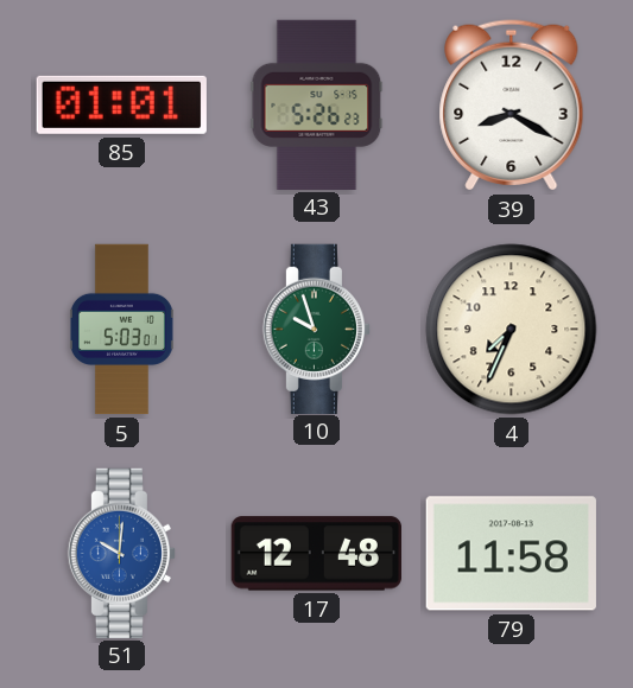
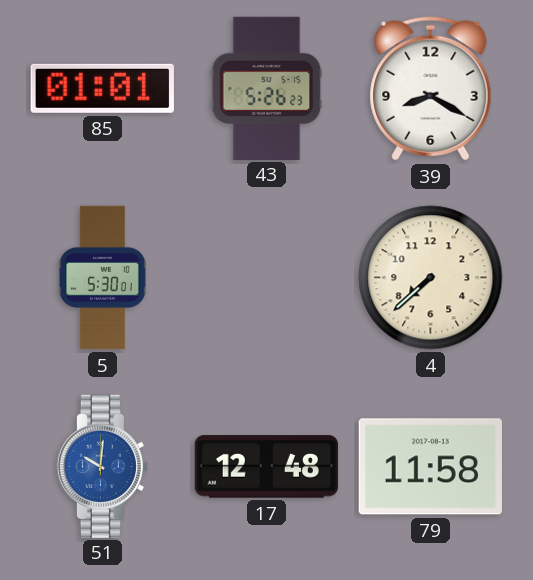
5: 5:03 -> 5:30 (102, 278)
10: 9:57 -> none (316, 329)
4: 7:34 -> 7:38 (431, 278)
